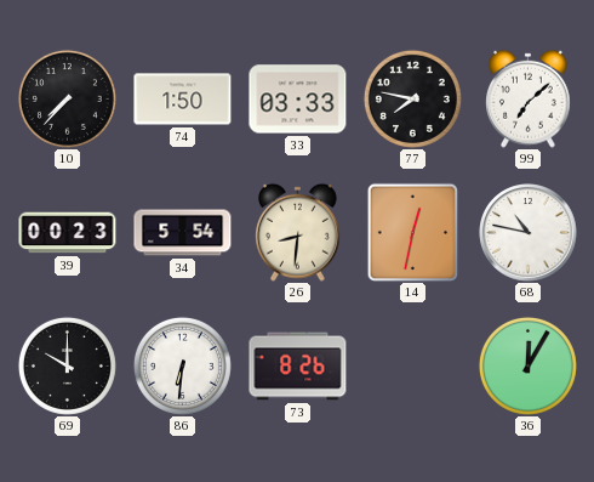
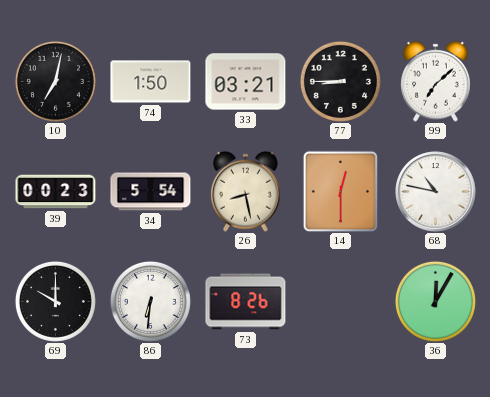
10: 7:37 -> 7:02 (55, 81)
33: 03:33 -> 03:21 (246, 82)
77: 7:47 -> 8:45 (340, 81)
26: 8:31 -> 8:28 (246, 191)
14: 12:32 -> 12:30 (341, 191)
